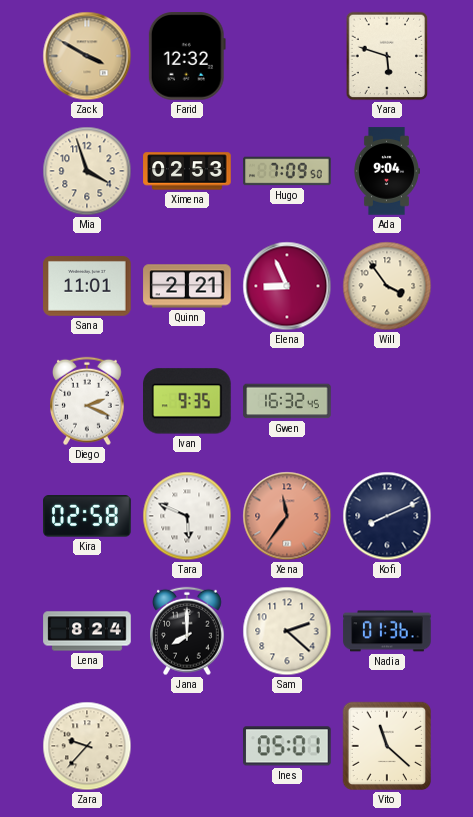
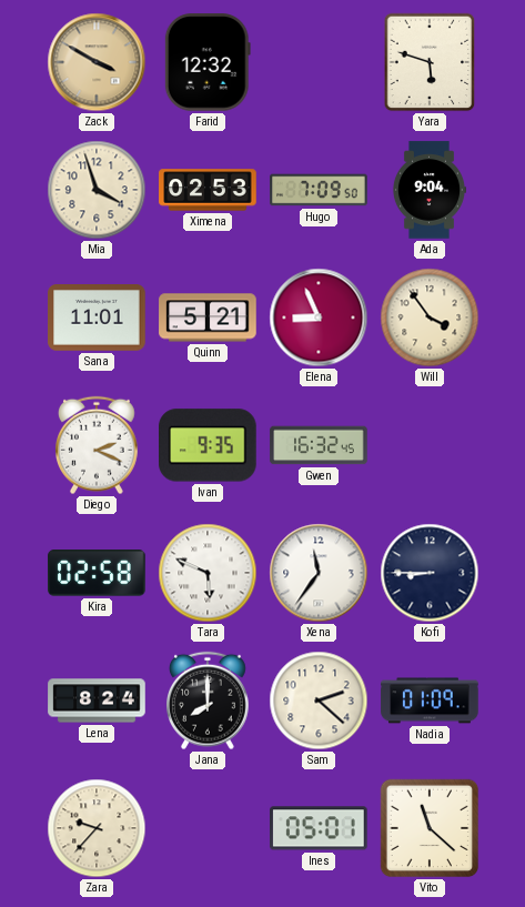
Quinn: 2:21 -> 5:21 (208, 318)
Xena dial: salmon -> white (319, 573)
Kofi: 8:11 -> 8:45 (430, 573)
Nadia: 01:36 -> 01:09 (430, 701)
